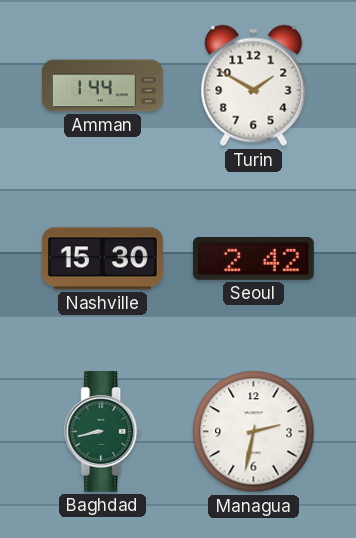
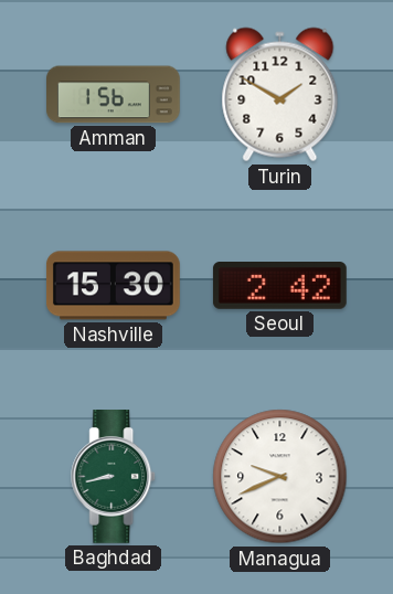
Amman: 1:44 -> 1:56 (114, 95)
Managua: 2:32 -> 9:41 (280, 477)
